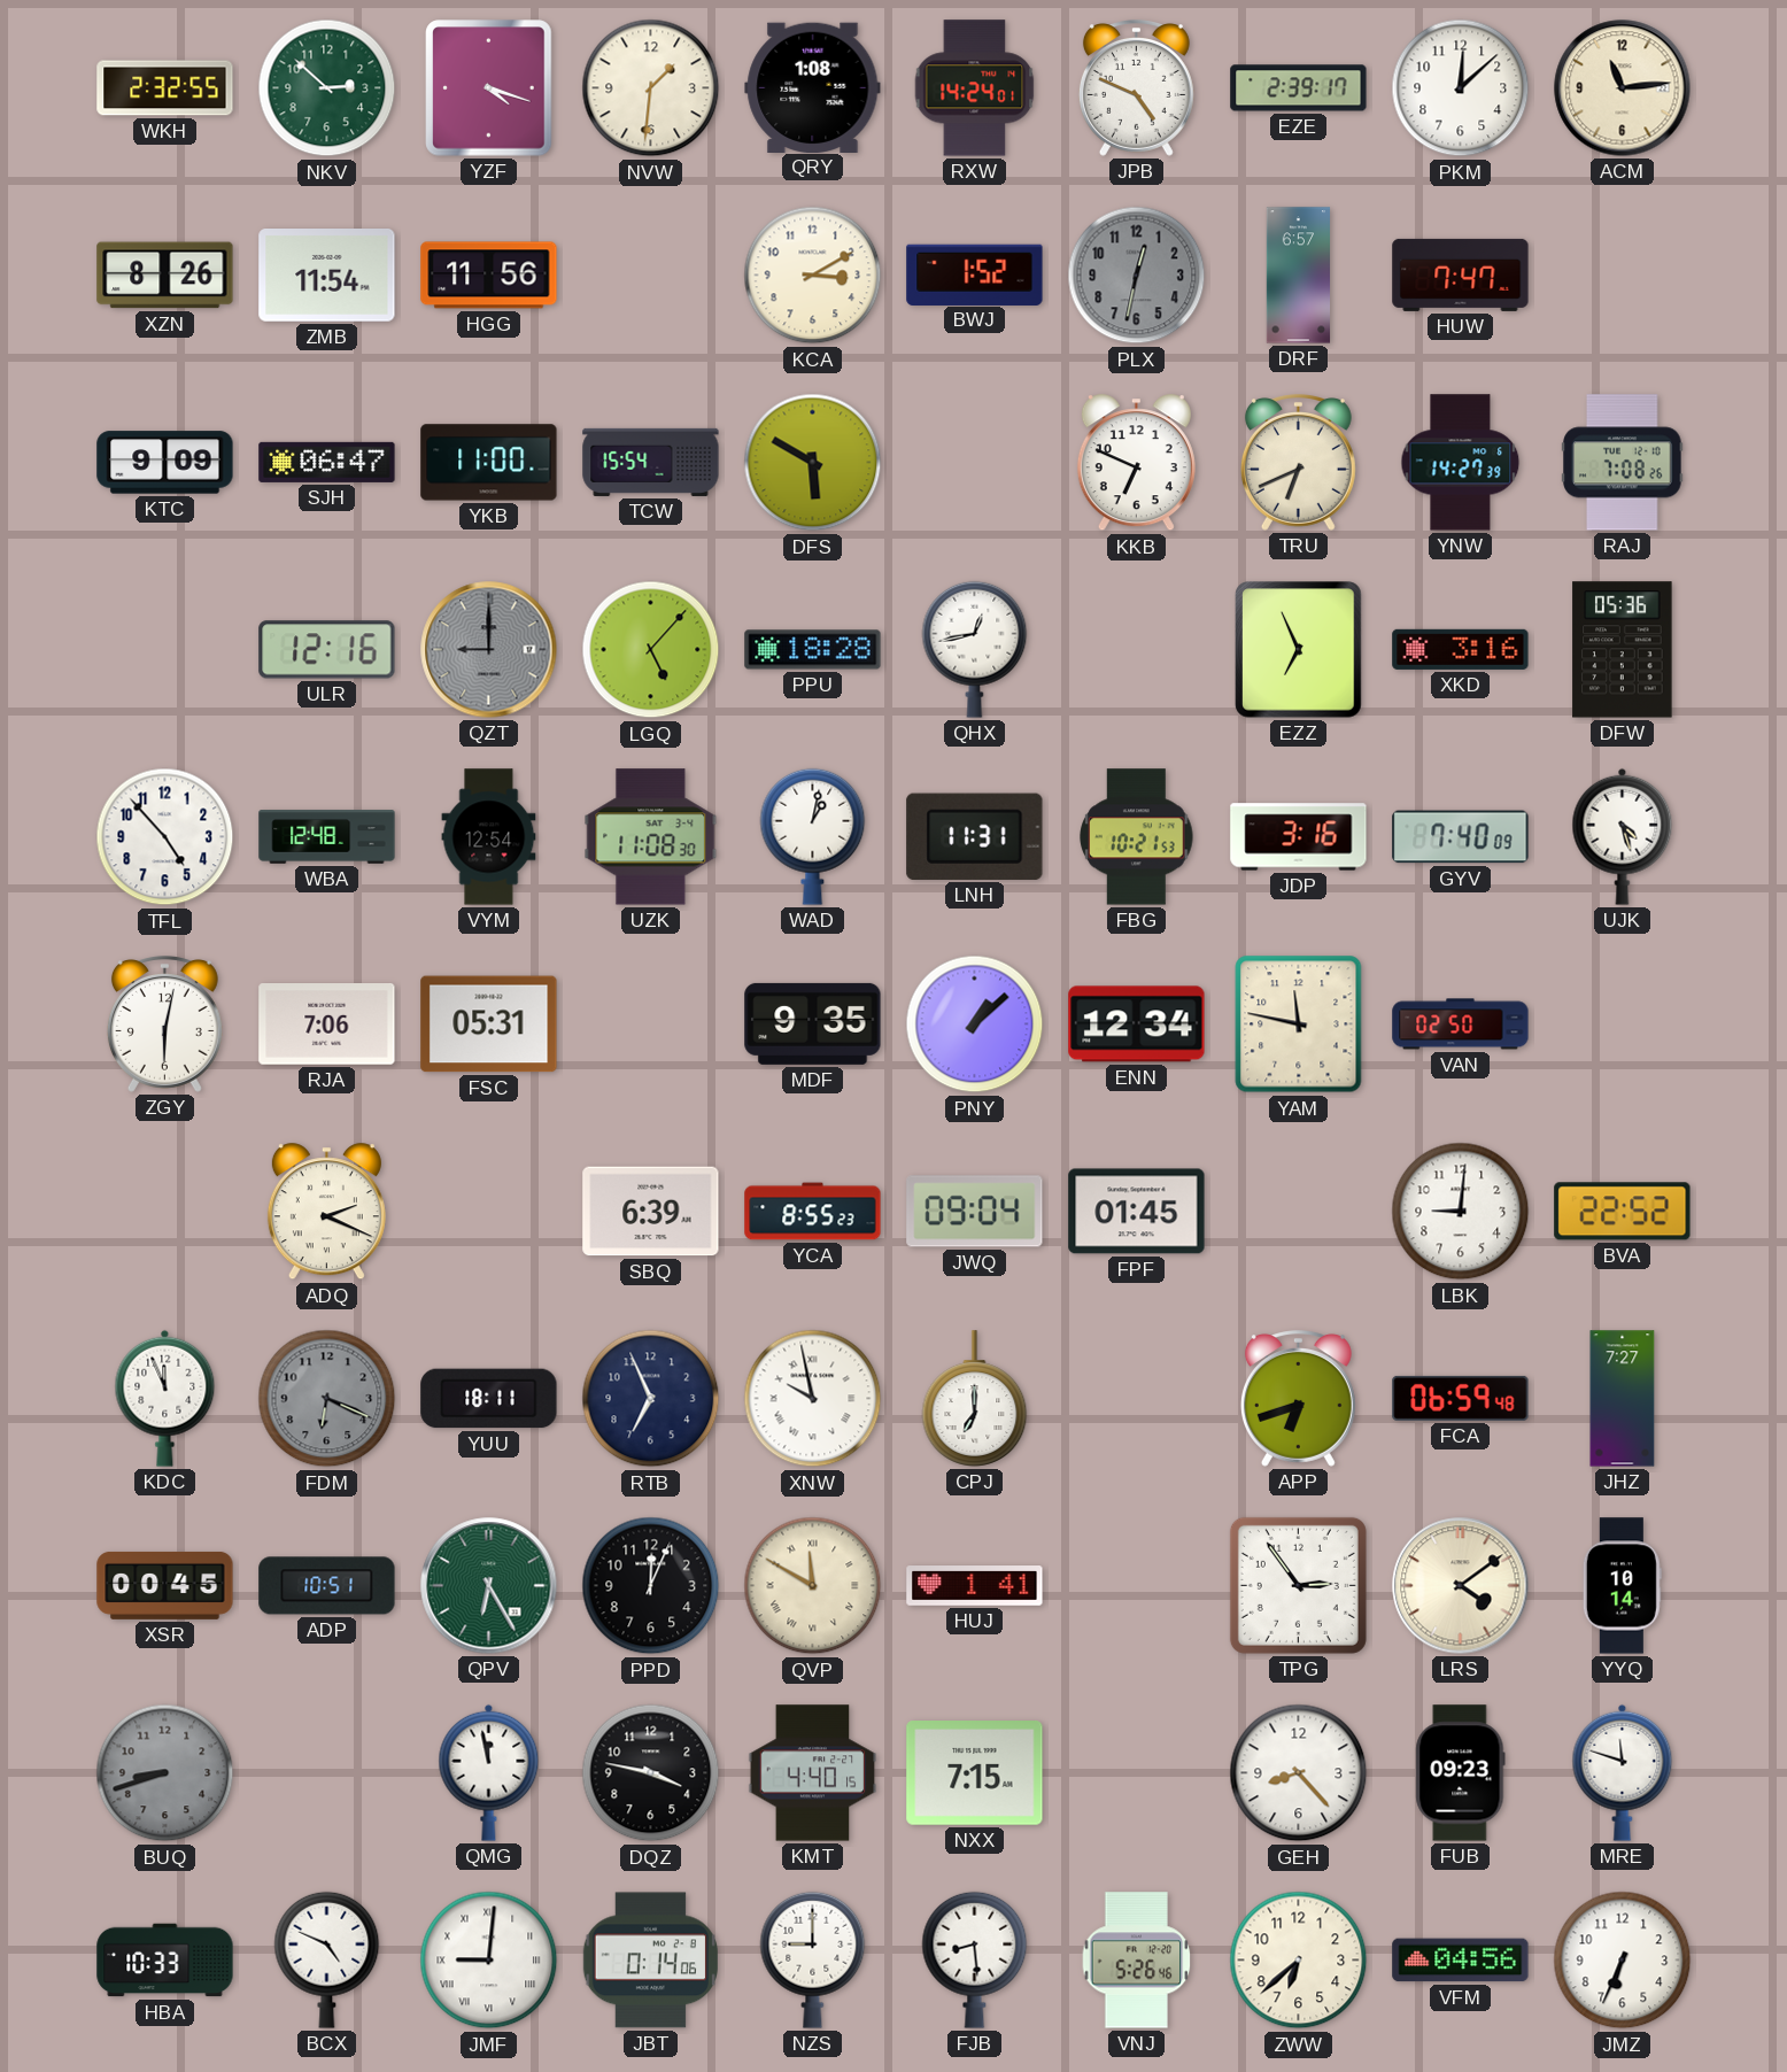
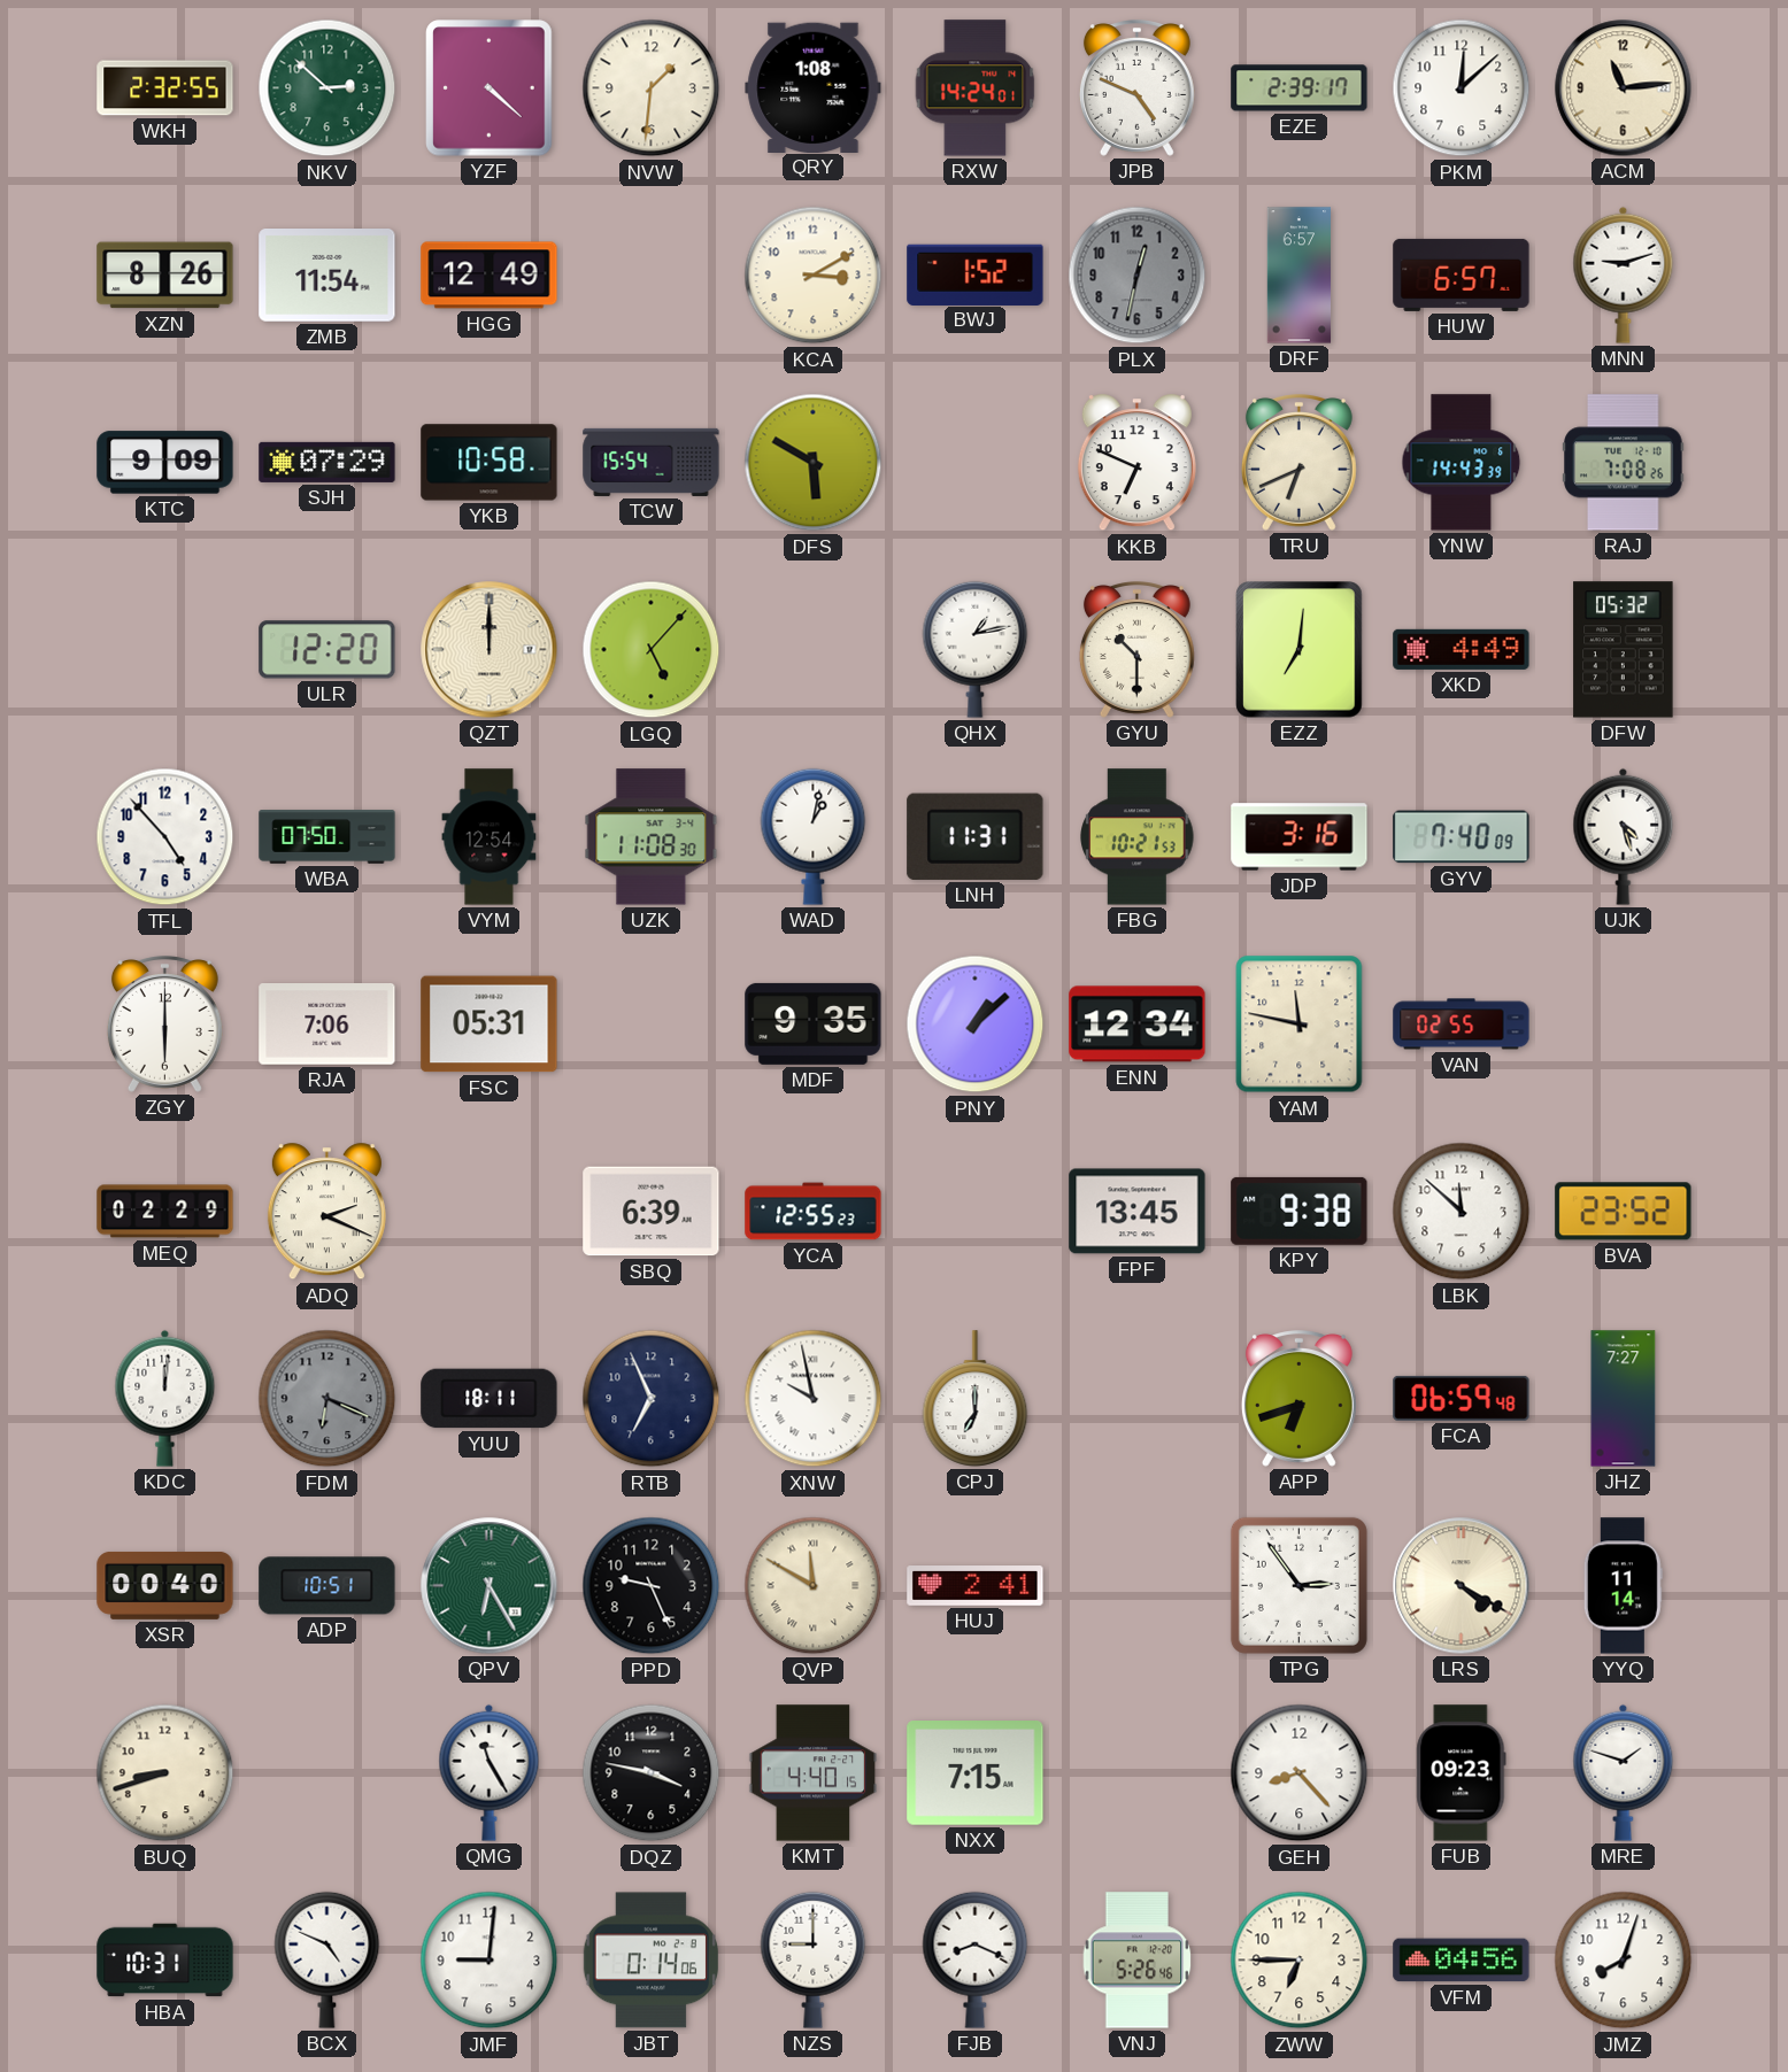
YZF: 4:18 -> 4:22 (490, 88)
HGG: 11:56 -> 12:49 (490, 276)
HUW: 7:47 -> 6:57 (1462, 275)
MNN: none -> 9:12 (1624, 275)
SJH: 06:47 -> 07:29 (327, 462)
YKB: 11:00 -> 10:58 (490, 463)
YNW: 14:27 -> 14:43 (1462, 463)
ULR: 12:16 -> 12:20 (327, 650)
QZT: 9:00 -> 12:00 (490, 650)
QZT dial: grey -> cream (490, 650)
PPU: 18:28 -> none (813, 650)
QHX: 12:43 -> 1:13 (976, 649)
GYU: none -> 10:30 (1136, 650)
EZZ: 6:56 -> 7:01 (1300, 650)
XKD: 3:16 -> 4:49 (1462, 649)
DFW: 05:36 -> 05:32 (1624, 650)
WBA: 12:48 -> 07:50 (327, 837)
ZGY: 6:02 -> 6:00 (164, 1025)
VAN: 02:50 -> 02:55 (1462, 1025)
MEQ: none -> 02:29 (165, 1212)
YCA: 8:55 -> 12:55 (814, 1212)
JWQ: 09:04 -> none (975, 1212)
FPF: 01:45 -> 13:45 (1138, 1212)
KPY: none -> 9:38 (1300, 1211)
LBK: 9:01 -> 11:52 (1462, 1212)
BVA: 22:52 -> 23:52 (1624, 1212)
KDC: 11:56 -> 12:01 (165, 1398)
XSR: 00:45 -> 00:40 (165, 1585)
PPD: 12:04 -> 9:26 (652, 1586)
HUJ: 1:41 -> 2:41 (976, 1586)
LRS: 4:09 -> 4:20 (1462, 1586)
YYQ: 10:14 -> 11:14 (1623, 1586)
BUQ dial: grey -> cream (165, 1773)
QMG: 11:58 -> 11:25 (490, 1772)
MRE: 11:48 -> 1:48 (1624, 1772)
HBA: 10:33 -> 10:31 (165, 1961)
JMF numerals: Roman -> Arabic (490, 1961)
FJB: 8:29 -> 8:19 (976, 1959)
ZWW: 6:38 -> 6:45 (1300, 1961)
JMZ: 6:34 -> 8:03 (1624, 1961)
